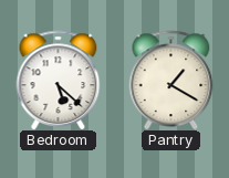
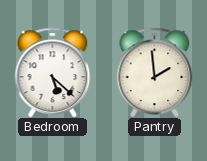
Pantry: 1:20 -> 1:59 (155, 72)
